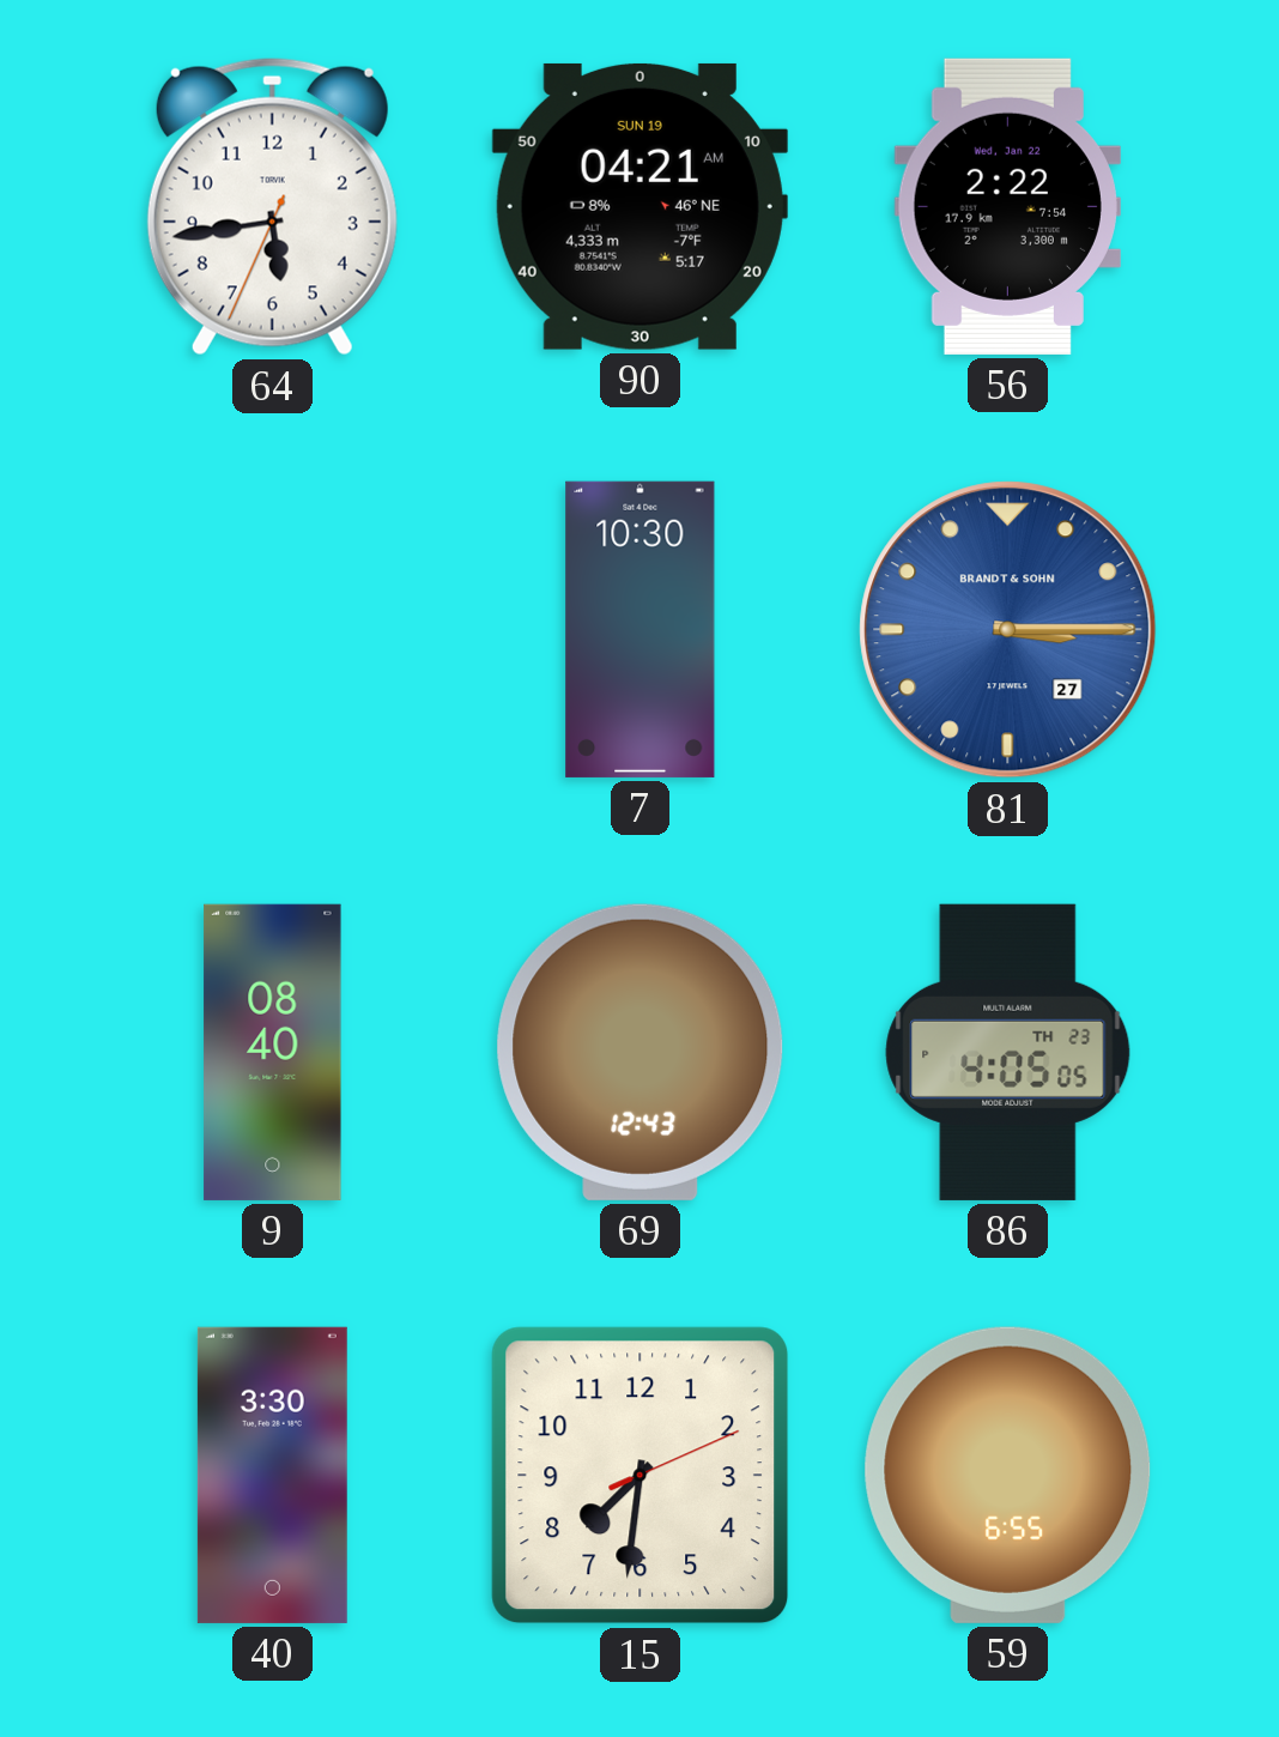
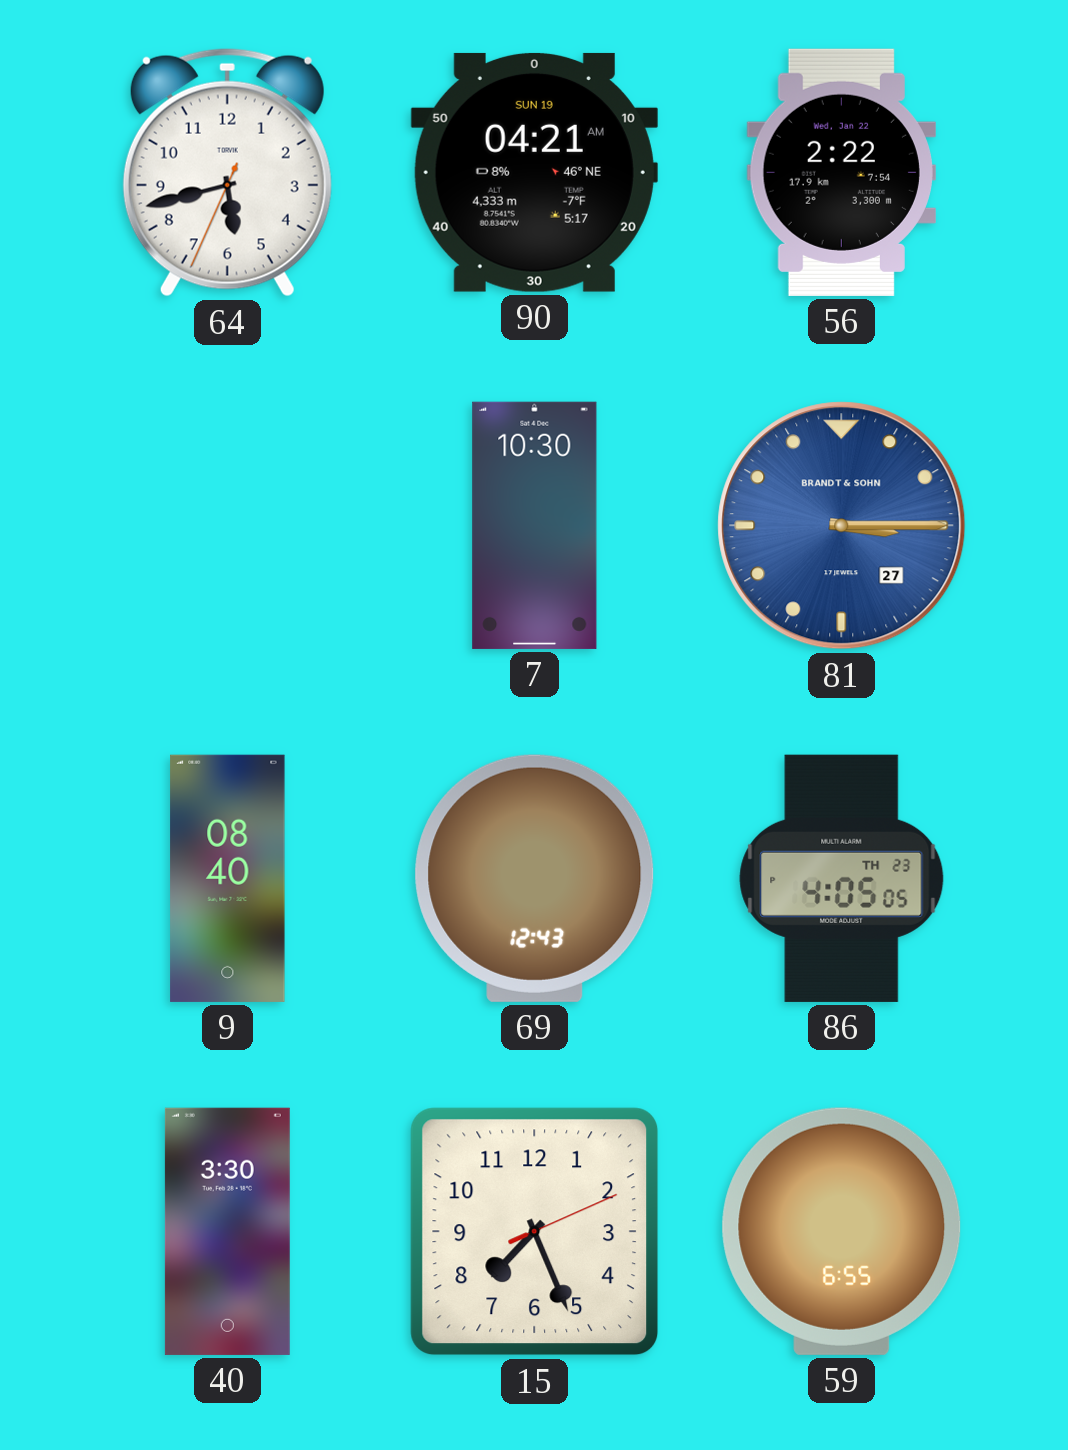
64: 5:43 -> 5:42 (227, 172)
15: 7:31 -> 7:26 (535, 1232)
